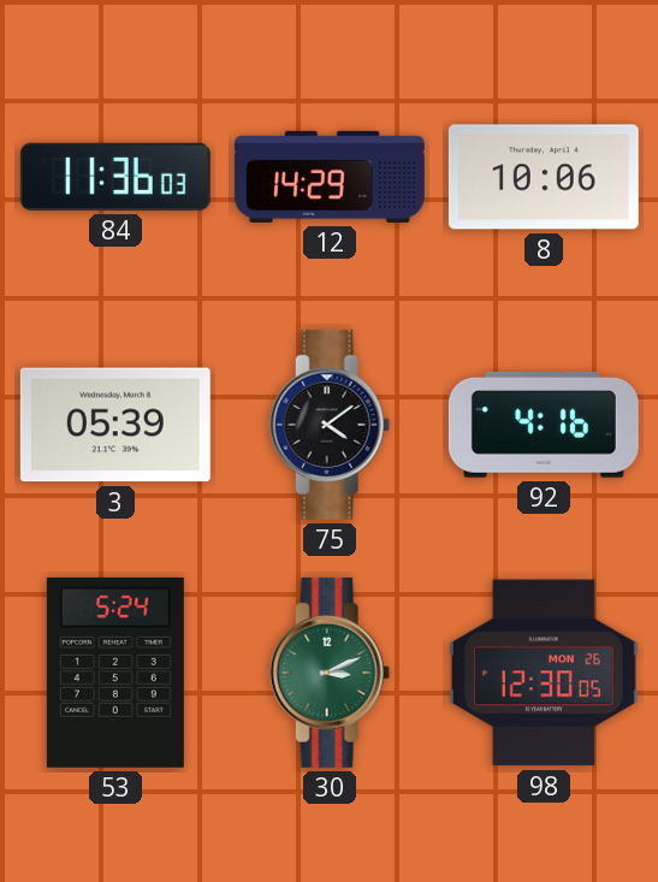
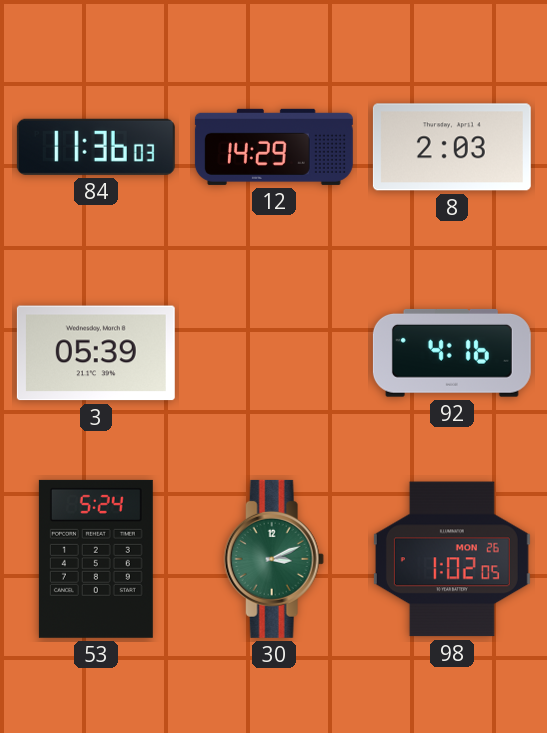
8: 10:06 -> 2:03 (452, 147)
75: 4:09 -> none (330, 425)
98: 12:30 -> 1:02 (452, 559)
